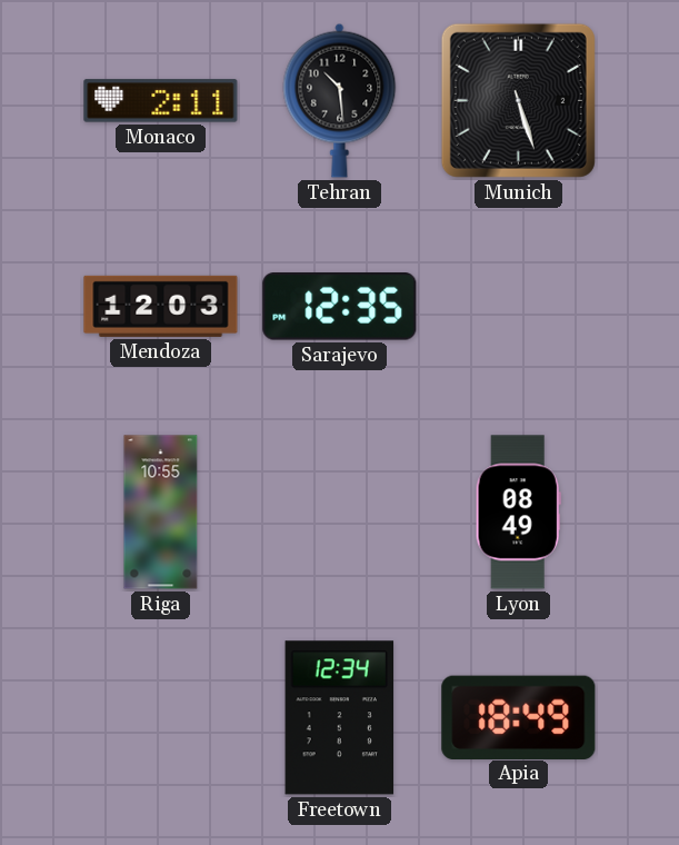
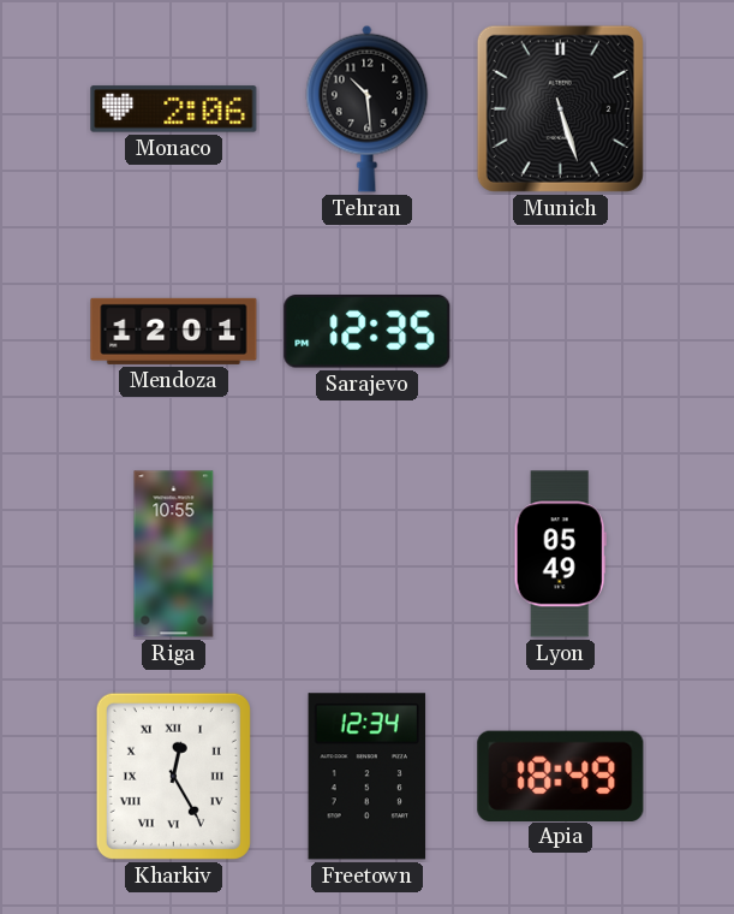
Monaco: 2:11 -> 2:06 (174, 109)
Mendoza: 12:03 -> 12:01 (174, 331)
Lyon: 08:49 -> 05:49 (560, 554)
Kharkiv: none -> 12:25 (173, 776)
